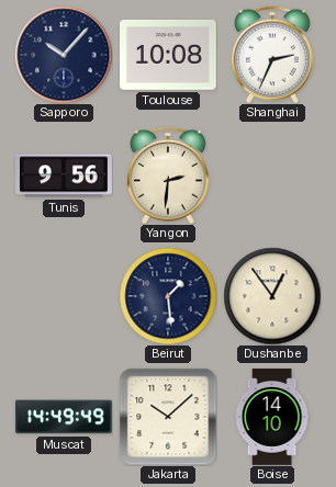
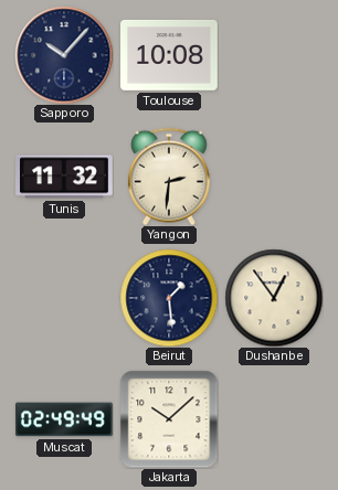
Shanghai: 2:34 -> none (272, 55)
Tunis: 9:56 -> 11:32 (64, 177)
Muscat: 14:49 -> 02:49 (64, 419)
Boise: 14:10 -> none (272, 417)
